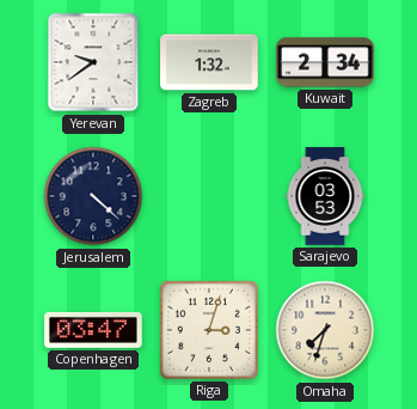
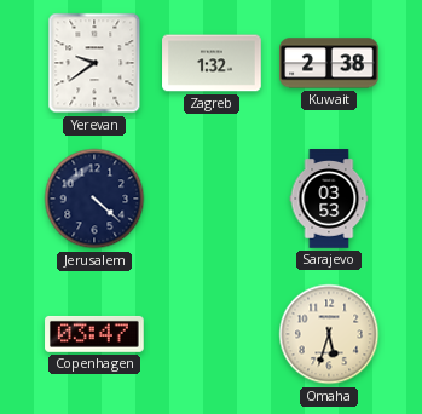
Kuwait: 2:34 -> 2:38 (329, 63)
Riga: 3:03 -> none (209, 330)
Omaha: 7:33 -> 5:33 (329, 334)
